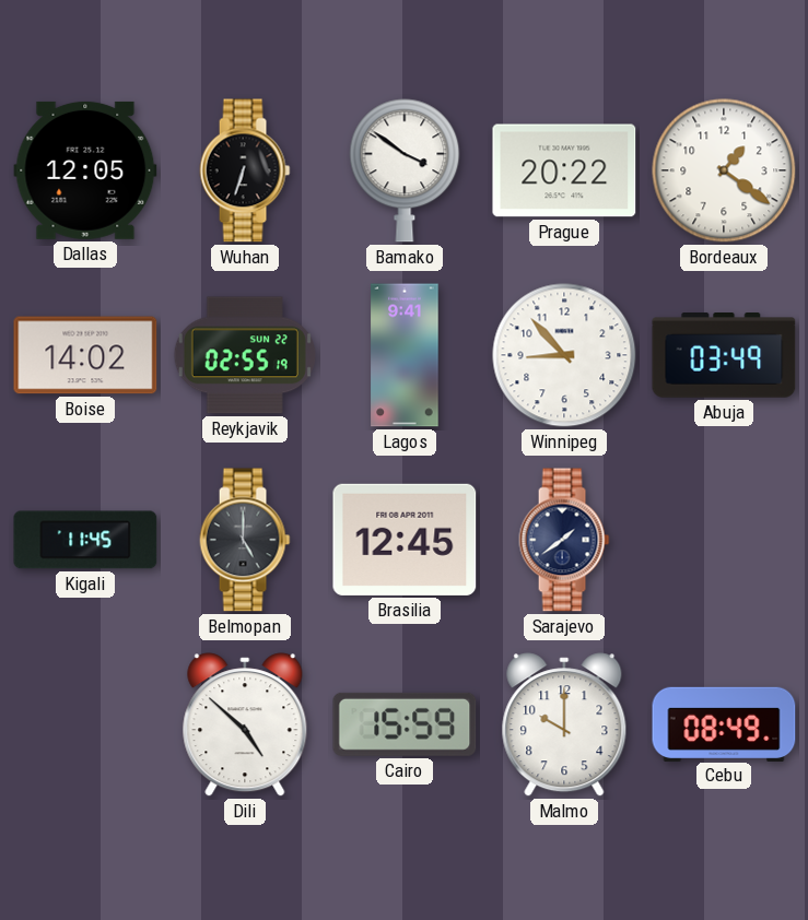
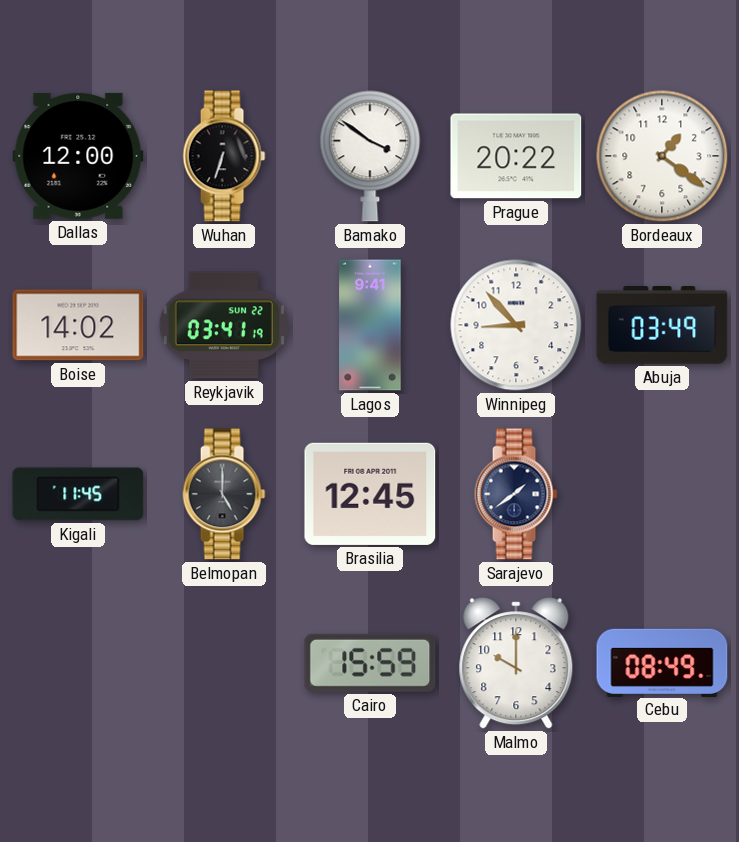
Dallas: 12:05 -> 12:00 (78, 156)
Reykjavik: 02:55 -> 03:41 (224, 325)
Dili: 4:52 -> none (245, 724)
